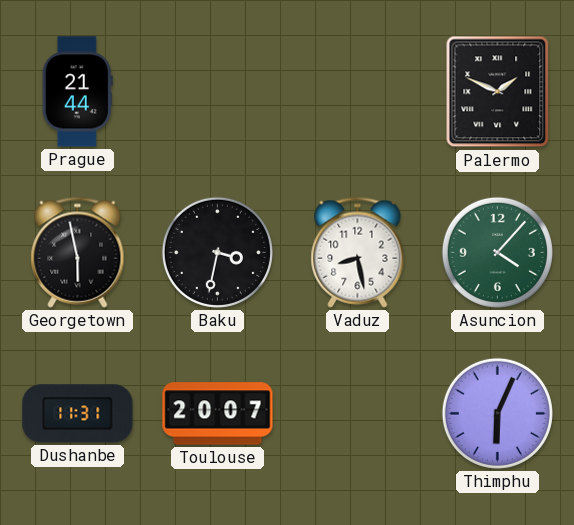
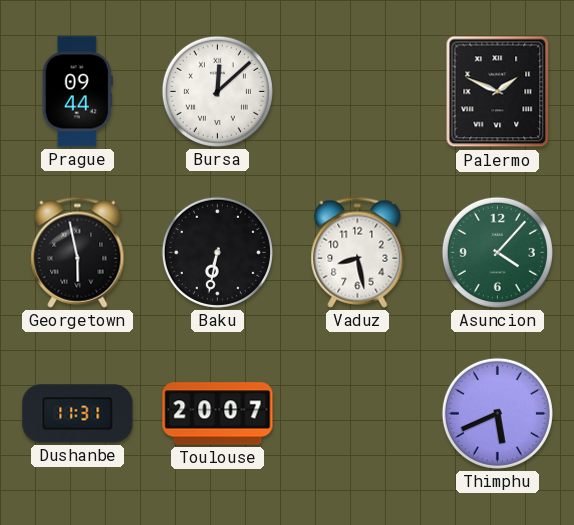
Prague: 21:44 -> 09:44 (77, 92)
Bursa: none -> 12:08 (217, 91)
Baku: 3:32 -> 6:32 (217, 252)
Thimphu: 6:04 -> 5:41 (497, 413)
